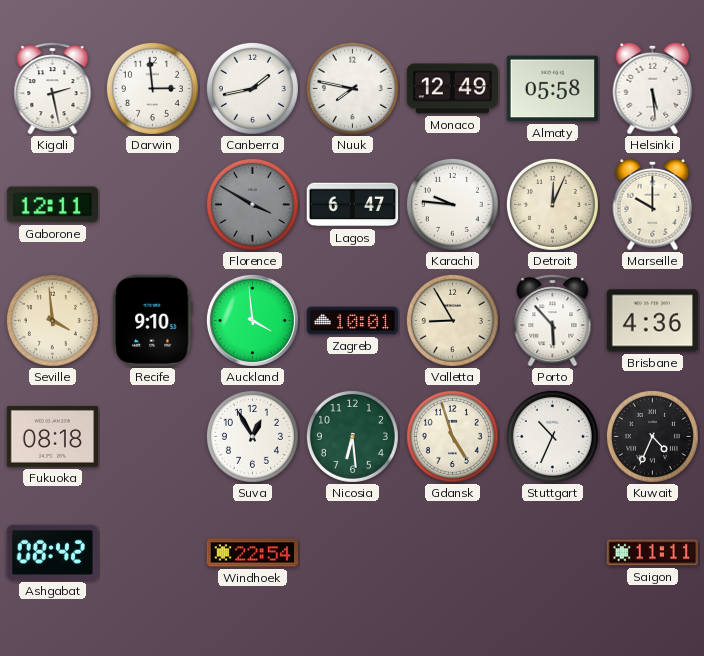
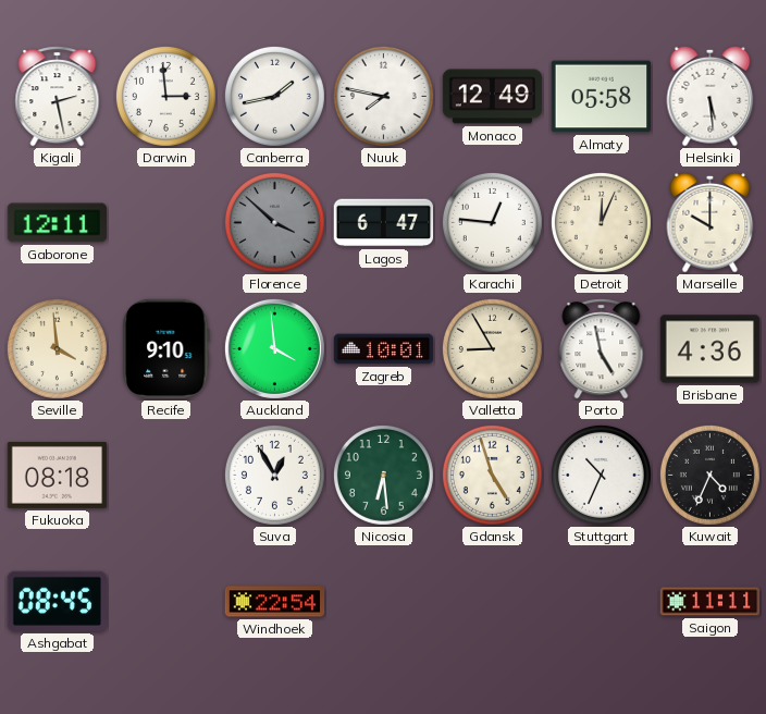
Florence: 3:50 -> 3:52 (274, 222)
Karachi: 9:46 -> 12:46 (492, 222)
Porto: 5:53 -> 4:58 (602, 349)
Ashgabat: 08:42 -> 08:45 (57, 601)
